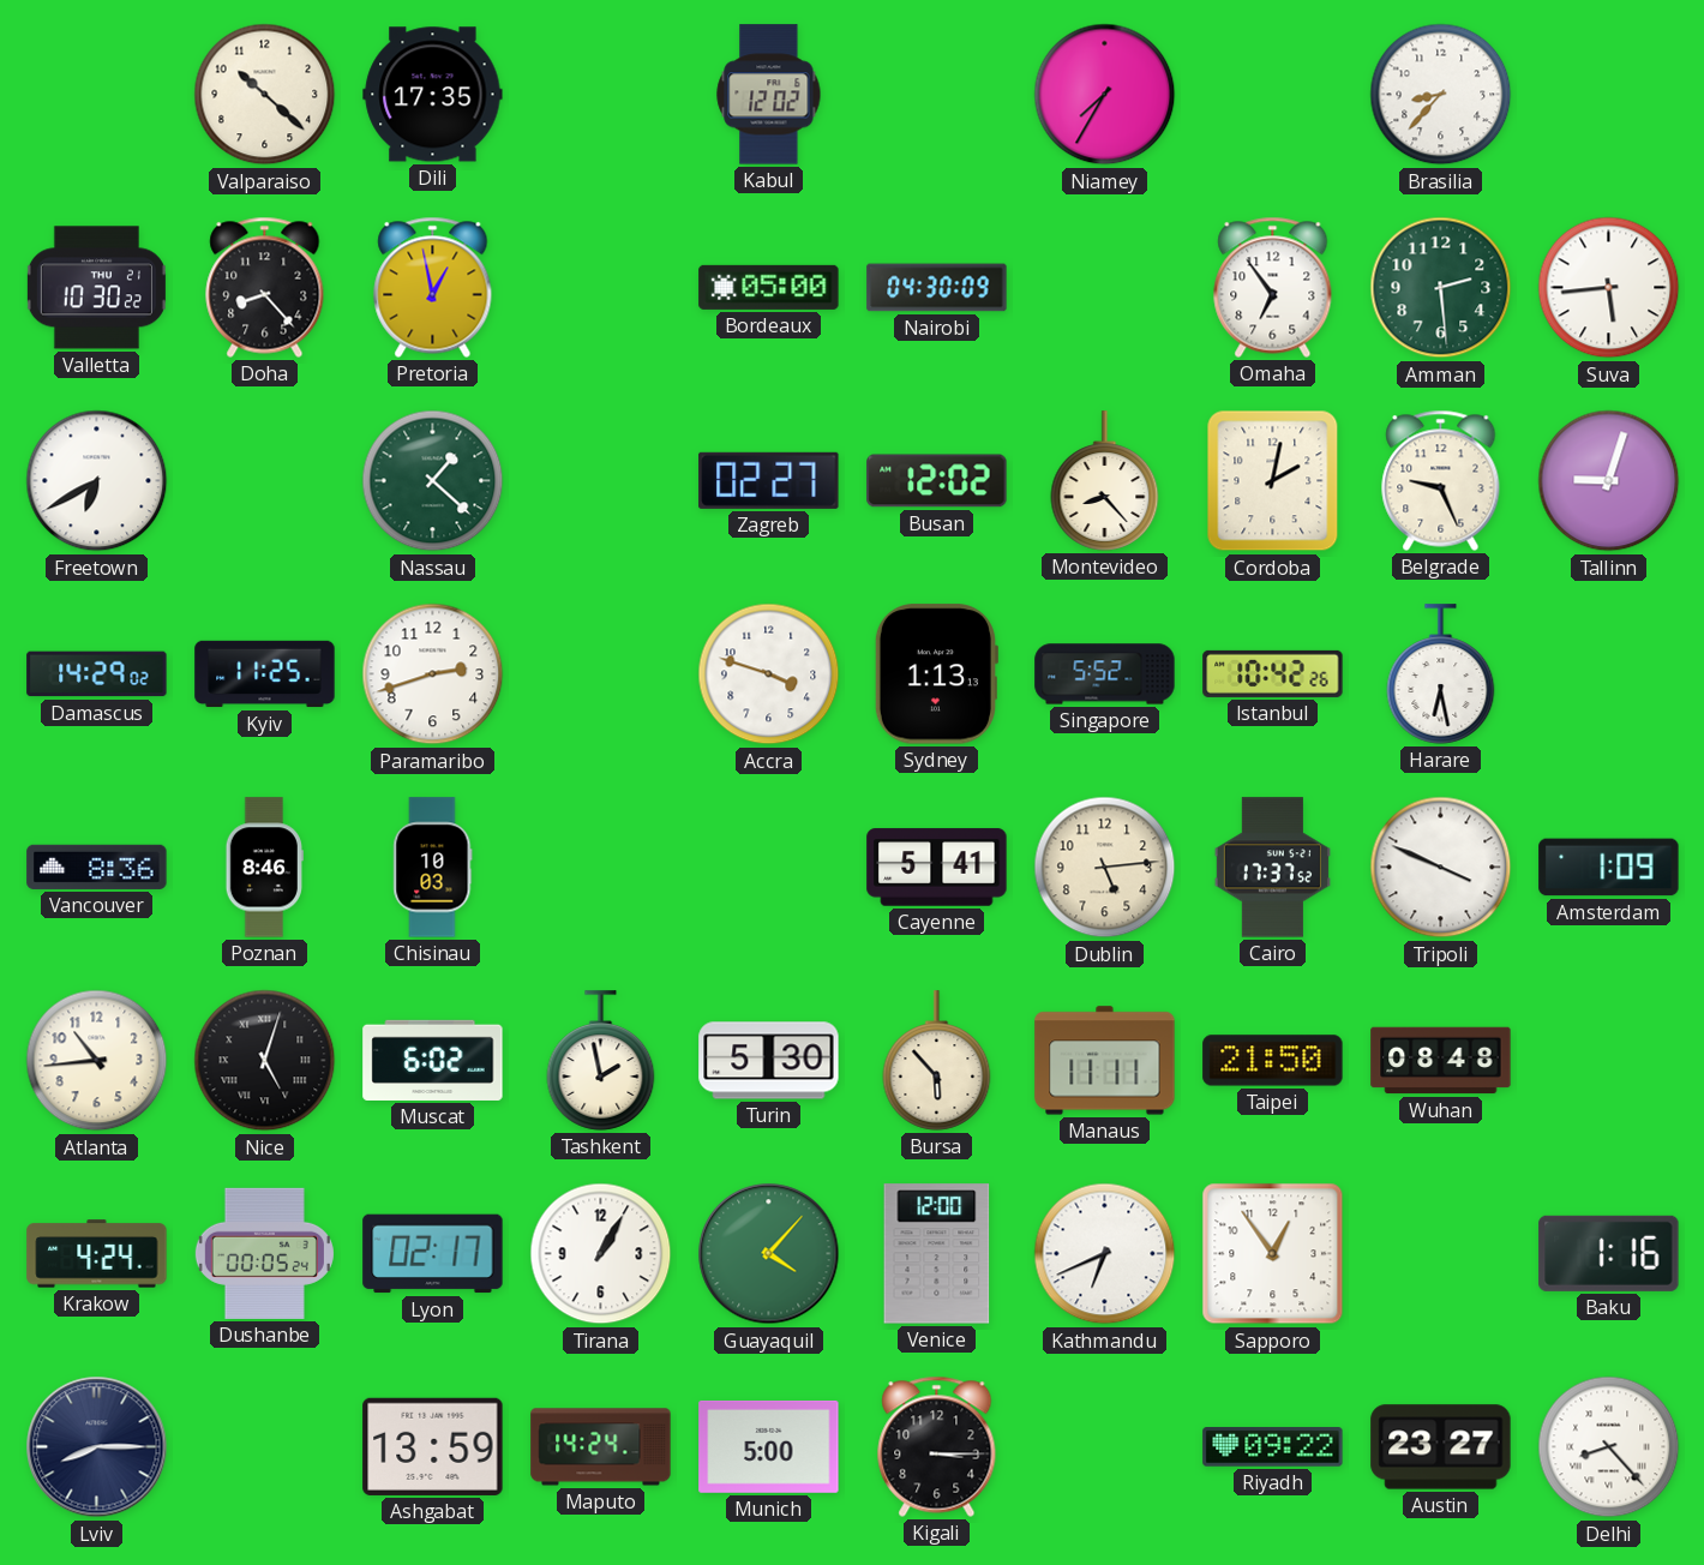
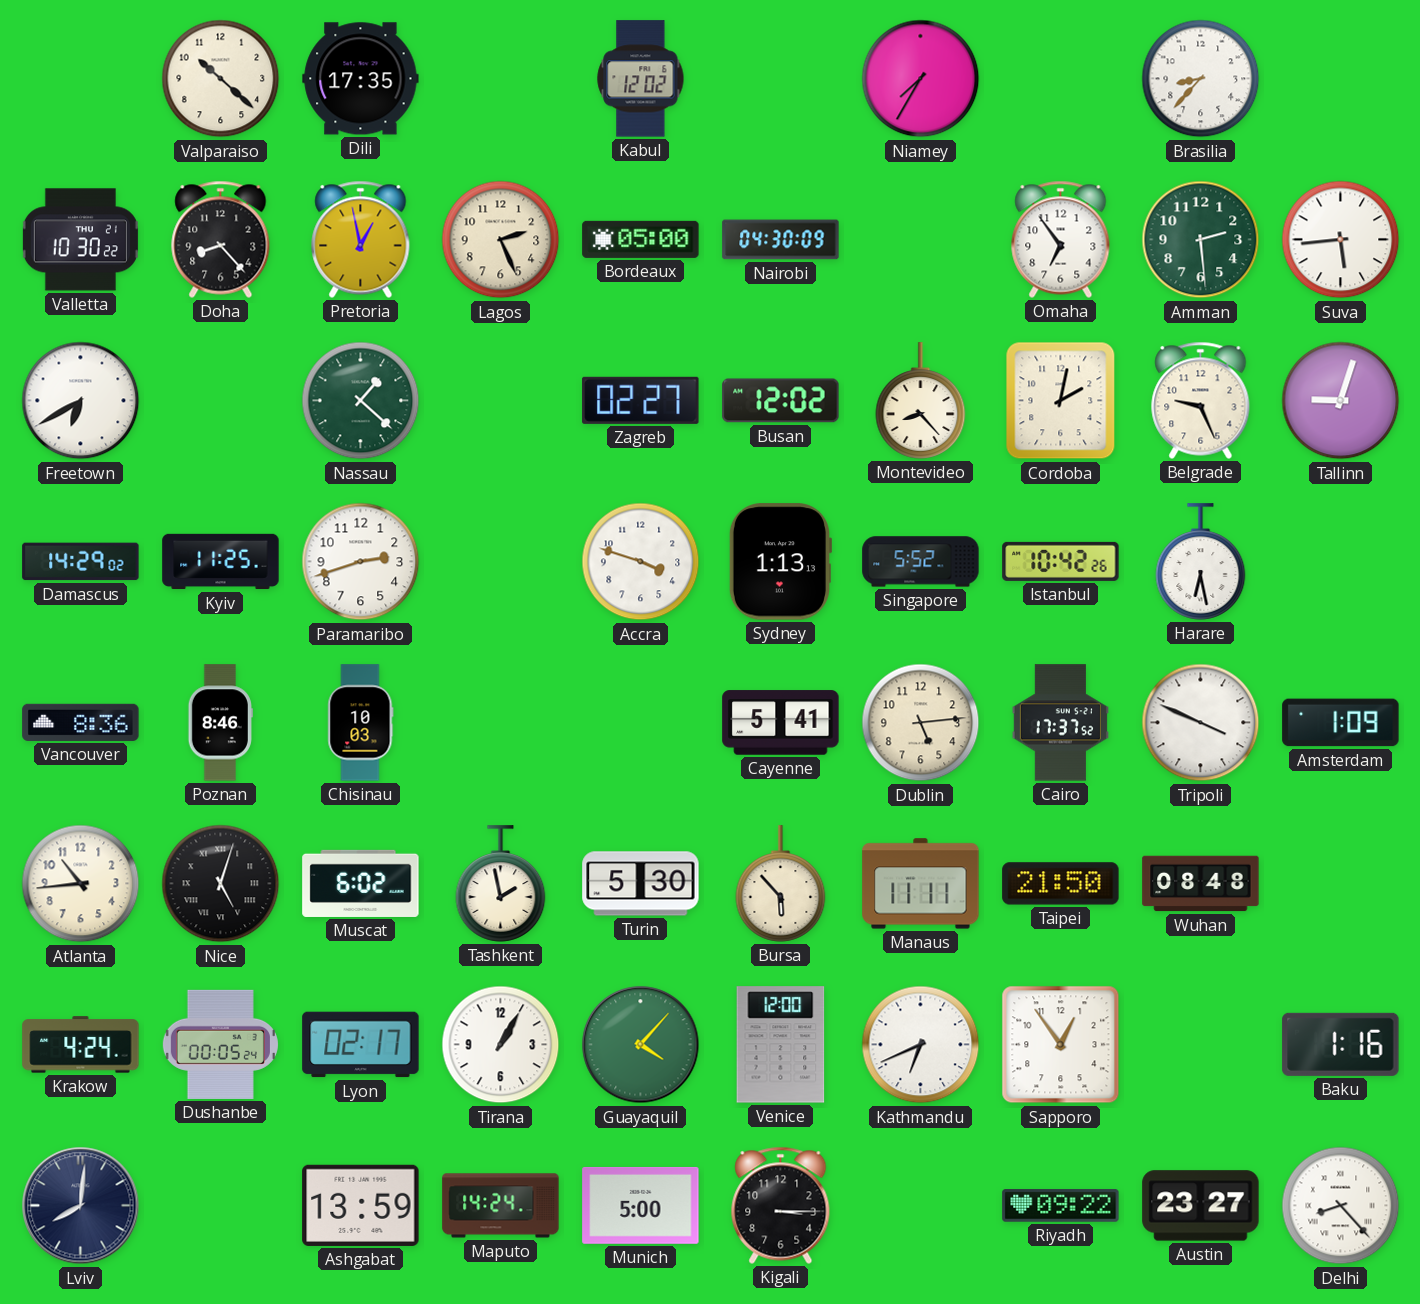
Lagos: none -> 2:26 (501, 240)
Lviv: 8:15 -> 8:01 (81, 1206)
